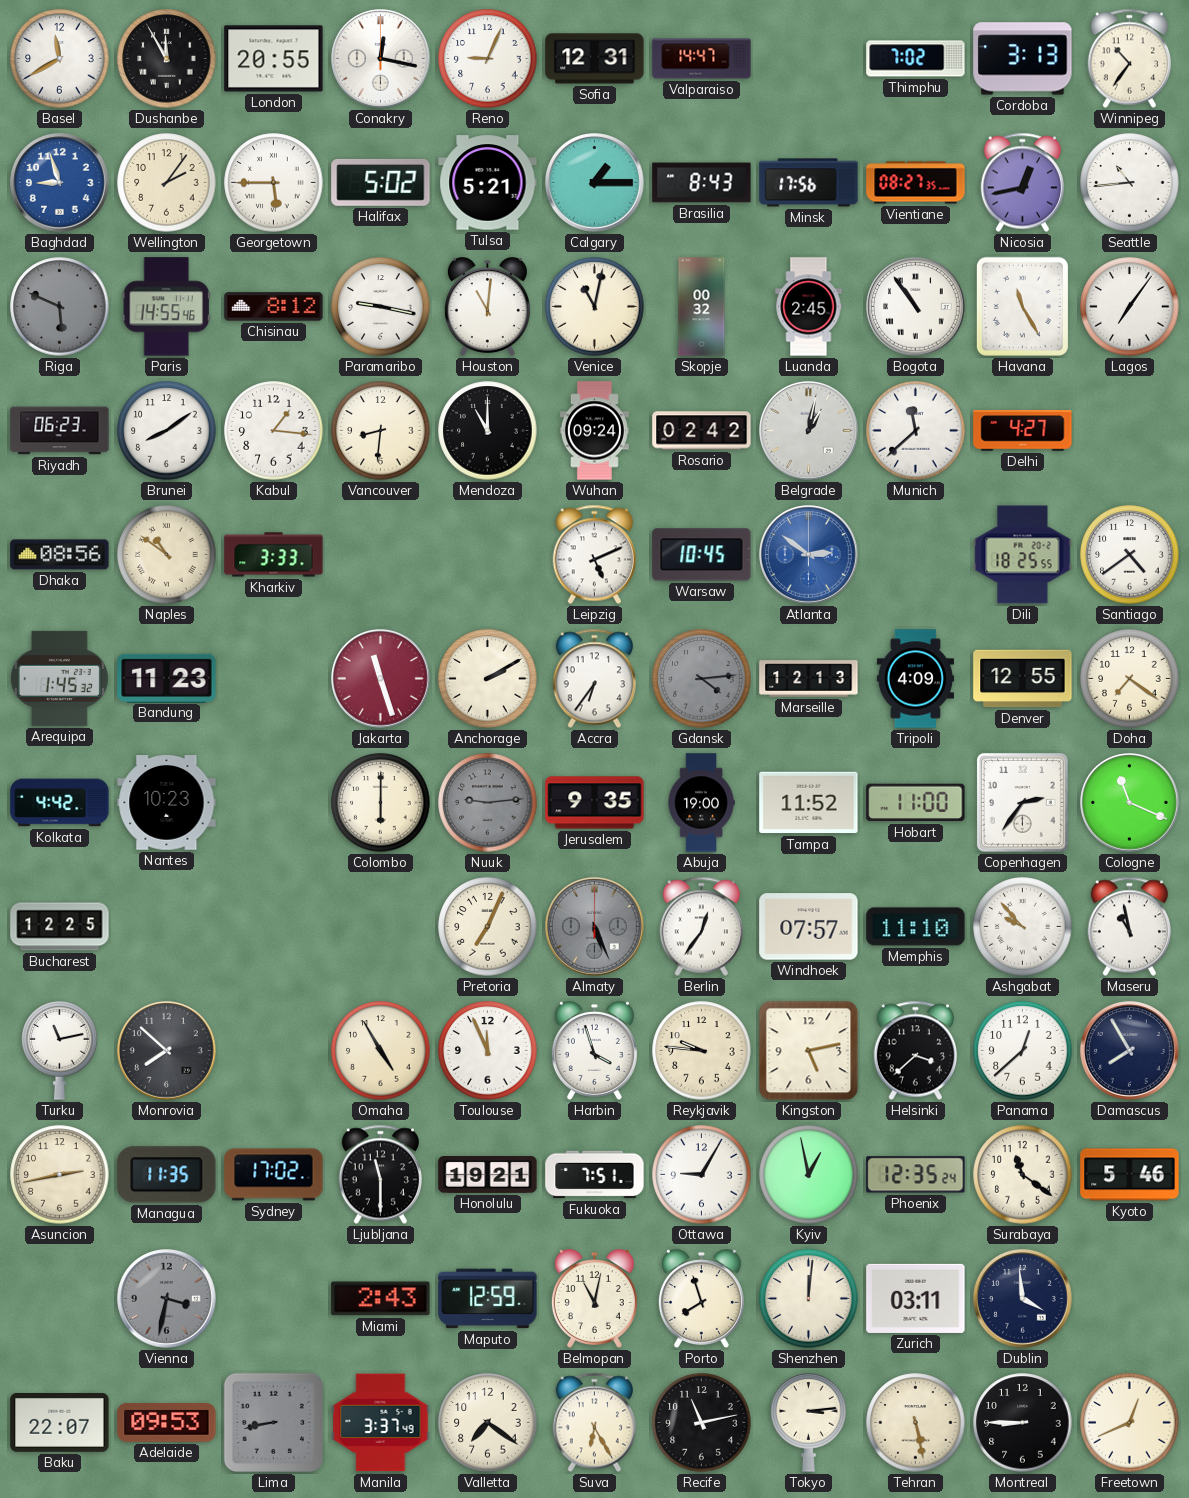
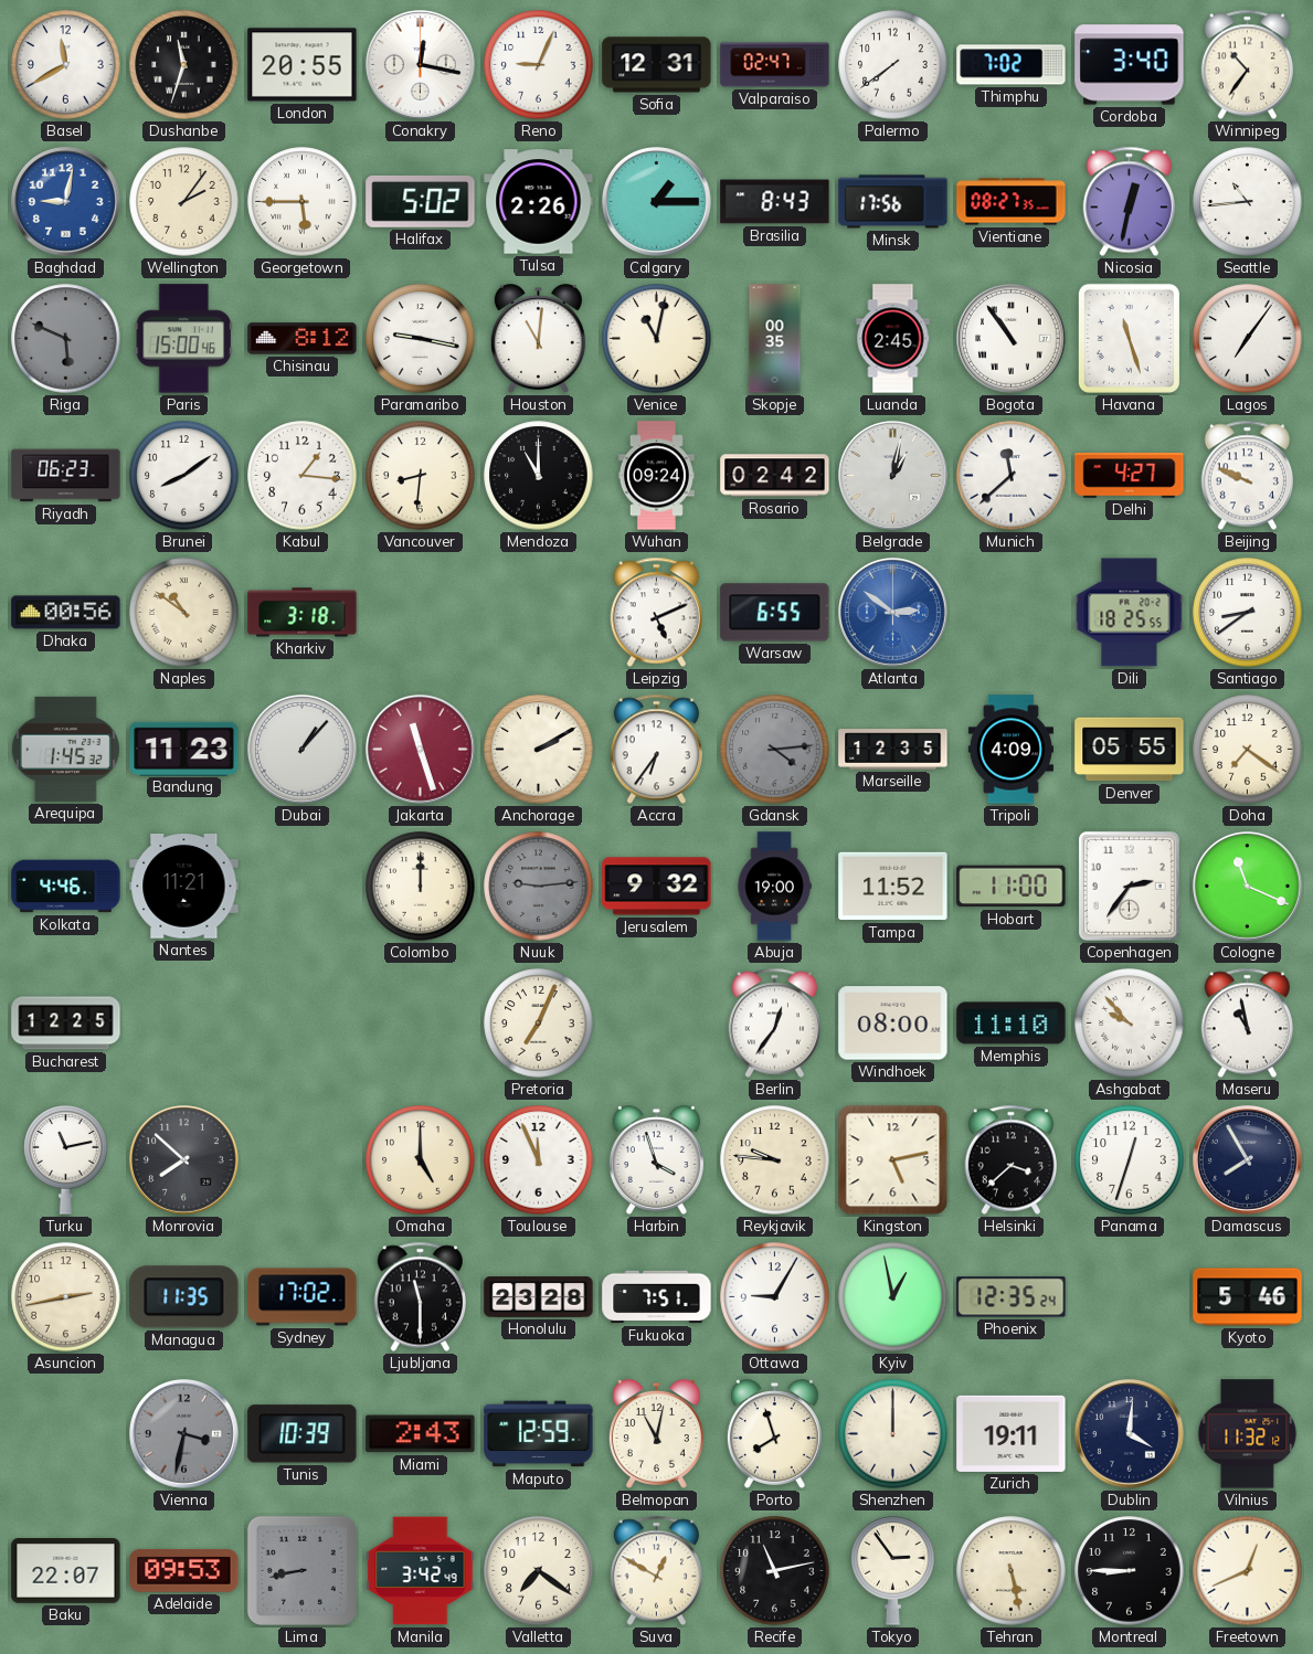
Dushanbe: 11:55 -> 11:33 (184, 65)
Valparaiso: 14:47 -> 02:47 (775, 65)
Palermo: none -> 7:39 (893, 65)
Cordoba: 3:13 -> 3:40 (1130, 65)
Baghdad: 8:57 -> 9:02 (66, 202)
Tulsa: 5:21 -> 2:26 (539, 202)
Nicosia: 12:43 -> 12:32 (1129, 202)
Paris: 14:55 -> 15:00 (183, 339)
Skopje: 00:32 -> 00:35 (775, 339)
Havana: 11:25 -> 11:27 (1129, 338)
Beijing: none -> 9:49 (1247, 476)
Dhaka: 08:56 -> 00:56 (66, 613)
Kharkiv: 3:33 -> 3:18 (303, 613)
Warsaw: 10:45 -> 6:55 (775, 613)
Santiago: 4:39 -> 8:39 (1248, 613)
Dubai: none -> 1:07 (303, 750)
Marseille: 12:13 -> 12:35 (893, 750)
Denver: 12:55 -> 05:55 (1130, 750)
Kolkata: 4:42 -> 4:46 (66, 887)
Nantes: 10:23 -> 11:21 (184, 887)
Colombo: 6:00 -> 12:00 (421, 887)
Jerusalem: 9:35 -> 9:32 (657, 887)
Almaty: 5:26 -> none (595, 927)
Windhoek: 07:57 -> 08:00 (893, 1024)
Omaha: 4:55 -> 5:00 (421, 1160)
Panama: 12:38 -> 12:33 (1130, 1160)
Honolulu: 19:21 -> 23:28 (539, 1297)
Surabaya: 11:21 -> none (1023, 1175)
Tunis: none -> 10:39 (303, 1434)
Shenzhen: 12:01 -> 12:00 (893, 1434)
Zurich: 03:11 -> 19:11 (1012, 1433)
Dublin: 3:59 -> 4:01 (1130, 1434)
Vilnius: none -> 11:32 (1248, 1434)
Manila: 3:37 -> 3:42 (421, 1571)
Suva: 6:25 -> 12:50 (656, 1571)
Tokyo: 3:14 -> 2:54 (893, 1571)
